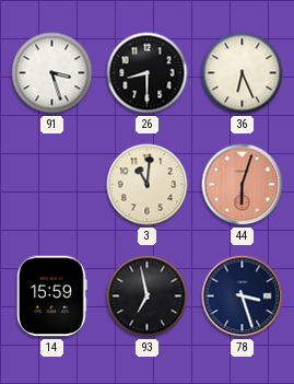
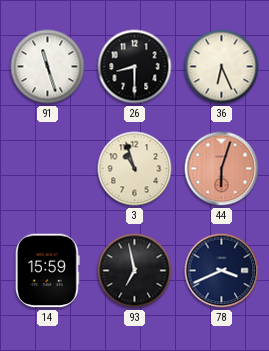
91: 3:27 -> 11:27 (48, 67)
3: 11:01 -> 10:57 (135, 169)
78: 3:27 -> 3:41 (222, 271)
